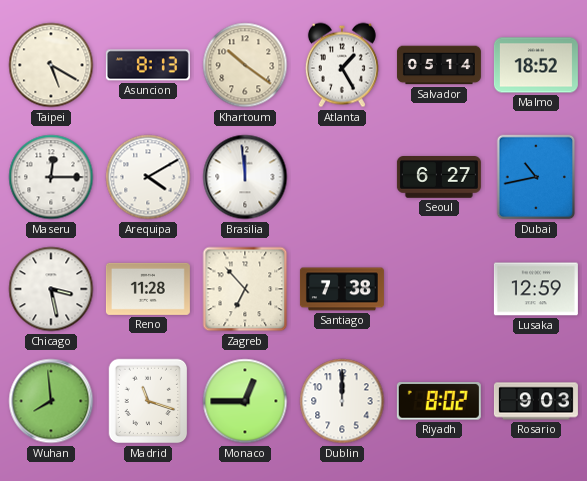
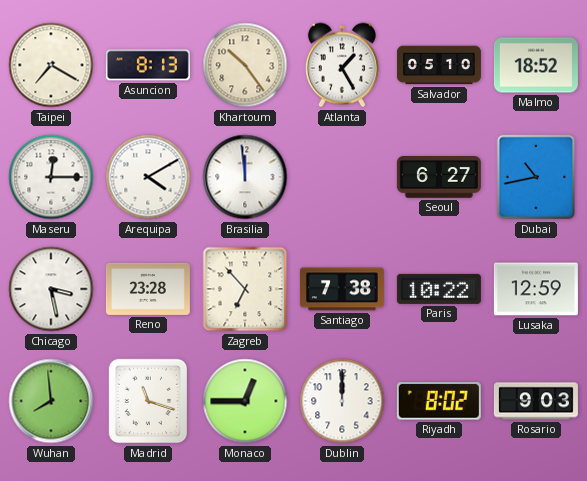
Taipei: 5:20 -> 7:20 (51, 65)
Khartoum: 10:21 -> 10:24 (245, 65)
Salvador: 05:14 -> 05:10 (439, 65)
Reno: 11:28 -> 23:28 (148, 289)
Paris: none -> 10:22 (439, 289)
